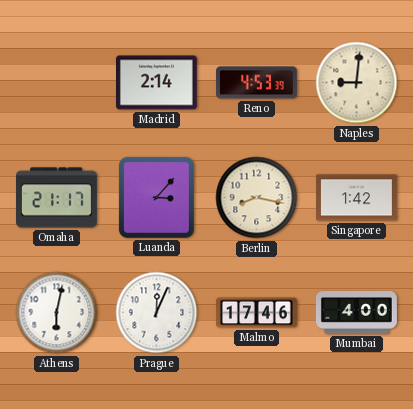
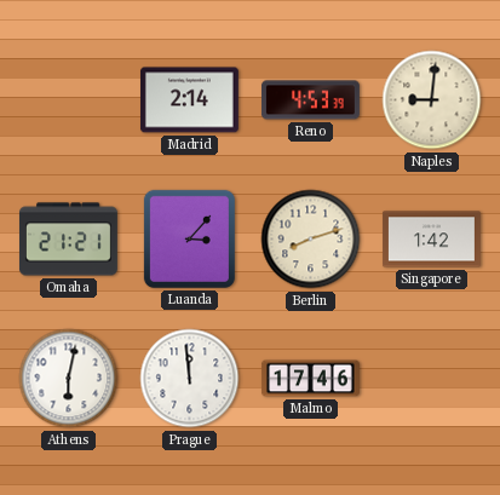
Omaha: 21:17 -> 21:21 (68, 240)
Berlin: 8:17 -> 8:12 (311, 240)
Prague: 12:04 -> 11:59 (190, 379)
Mumbai: 4:00 -> none (356, 313)
